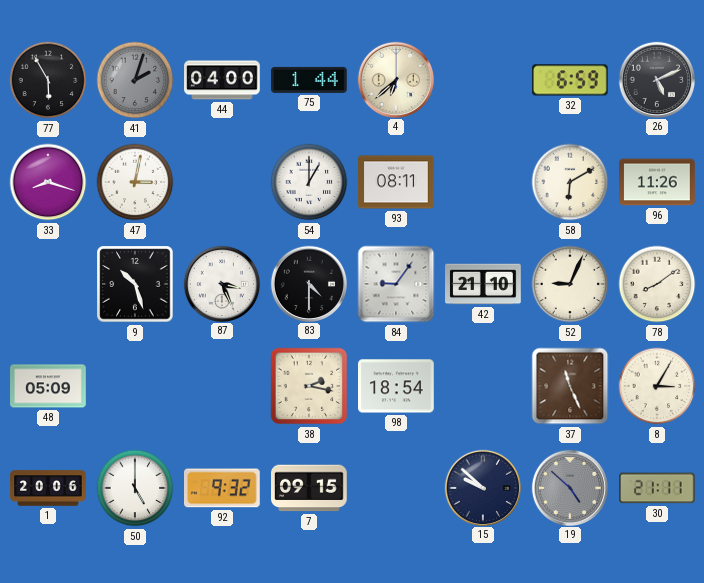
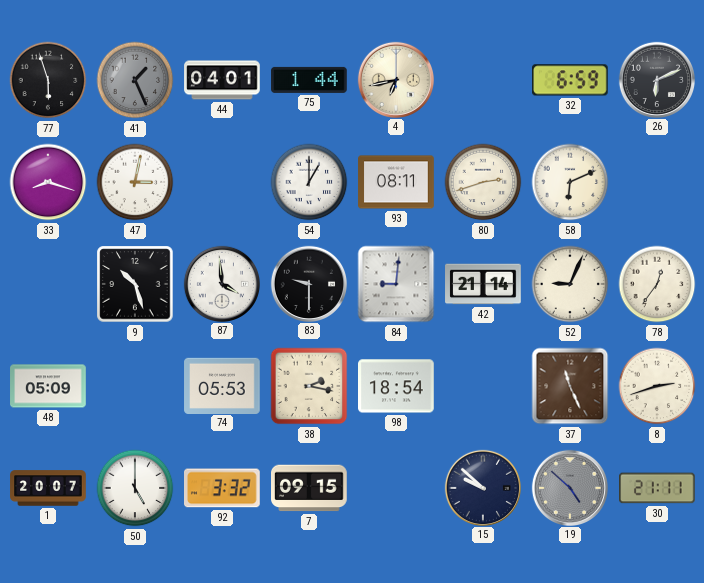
77: 5:55 -> 5:57 (48, 80)
41: 2:03 -> 1:26 (135, 80)
44: 04:00 -> 04:01 (222, 80)
4: 6:38 -> 6:43 (395, 79)
26: 5:11 -> 6:11 (656, 79)
80: none -> 2:42 (483, 182)
58: 6:10 -> 6:11 (570, 182)
96: 11:26 -> none (657, 182)
87: 3:26 -> 3:59 (221, 283)
83: 4:30 -> 9:30 (308, 283)
84: 9:06 -> 9:01 (396, 284)
42: 21:10 -> 21:14 (483, 284)
78: 8:09 -> 12:36 (657, 284)
74: none -> 05:53 (222, 385)
8: 3:05 -> 2:42 (657, 386)
1: 20:06 -> 20:07 (48, 488)
92: 9:32 -> 3:32 (223, 488)
